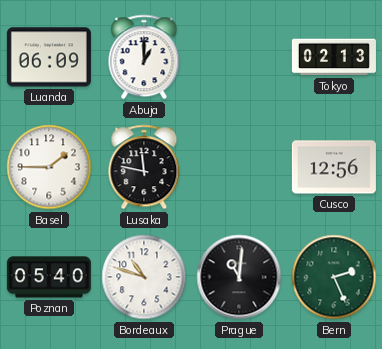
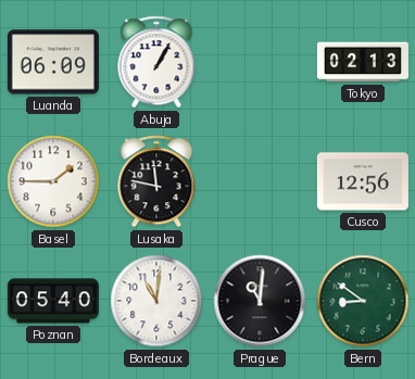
Abuja: 1:00 -> 1:05 (156, 62)
Bordeaux: 10:48 -> 11:01 (156, 301)
Bern: 2:26 -> 8:51 (363, 301)
